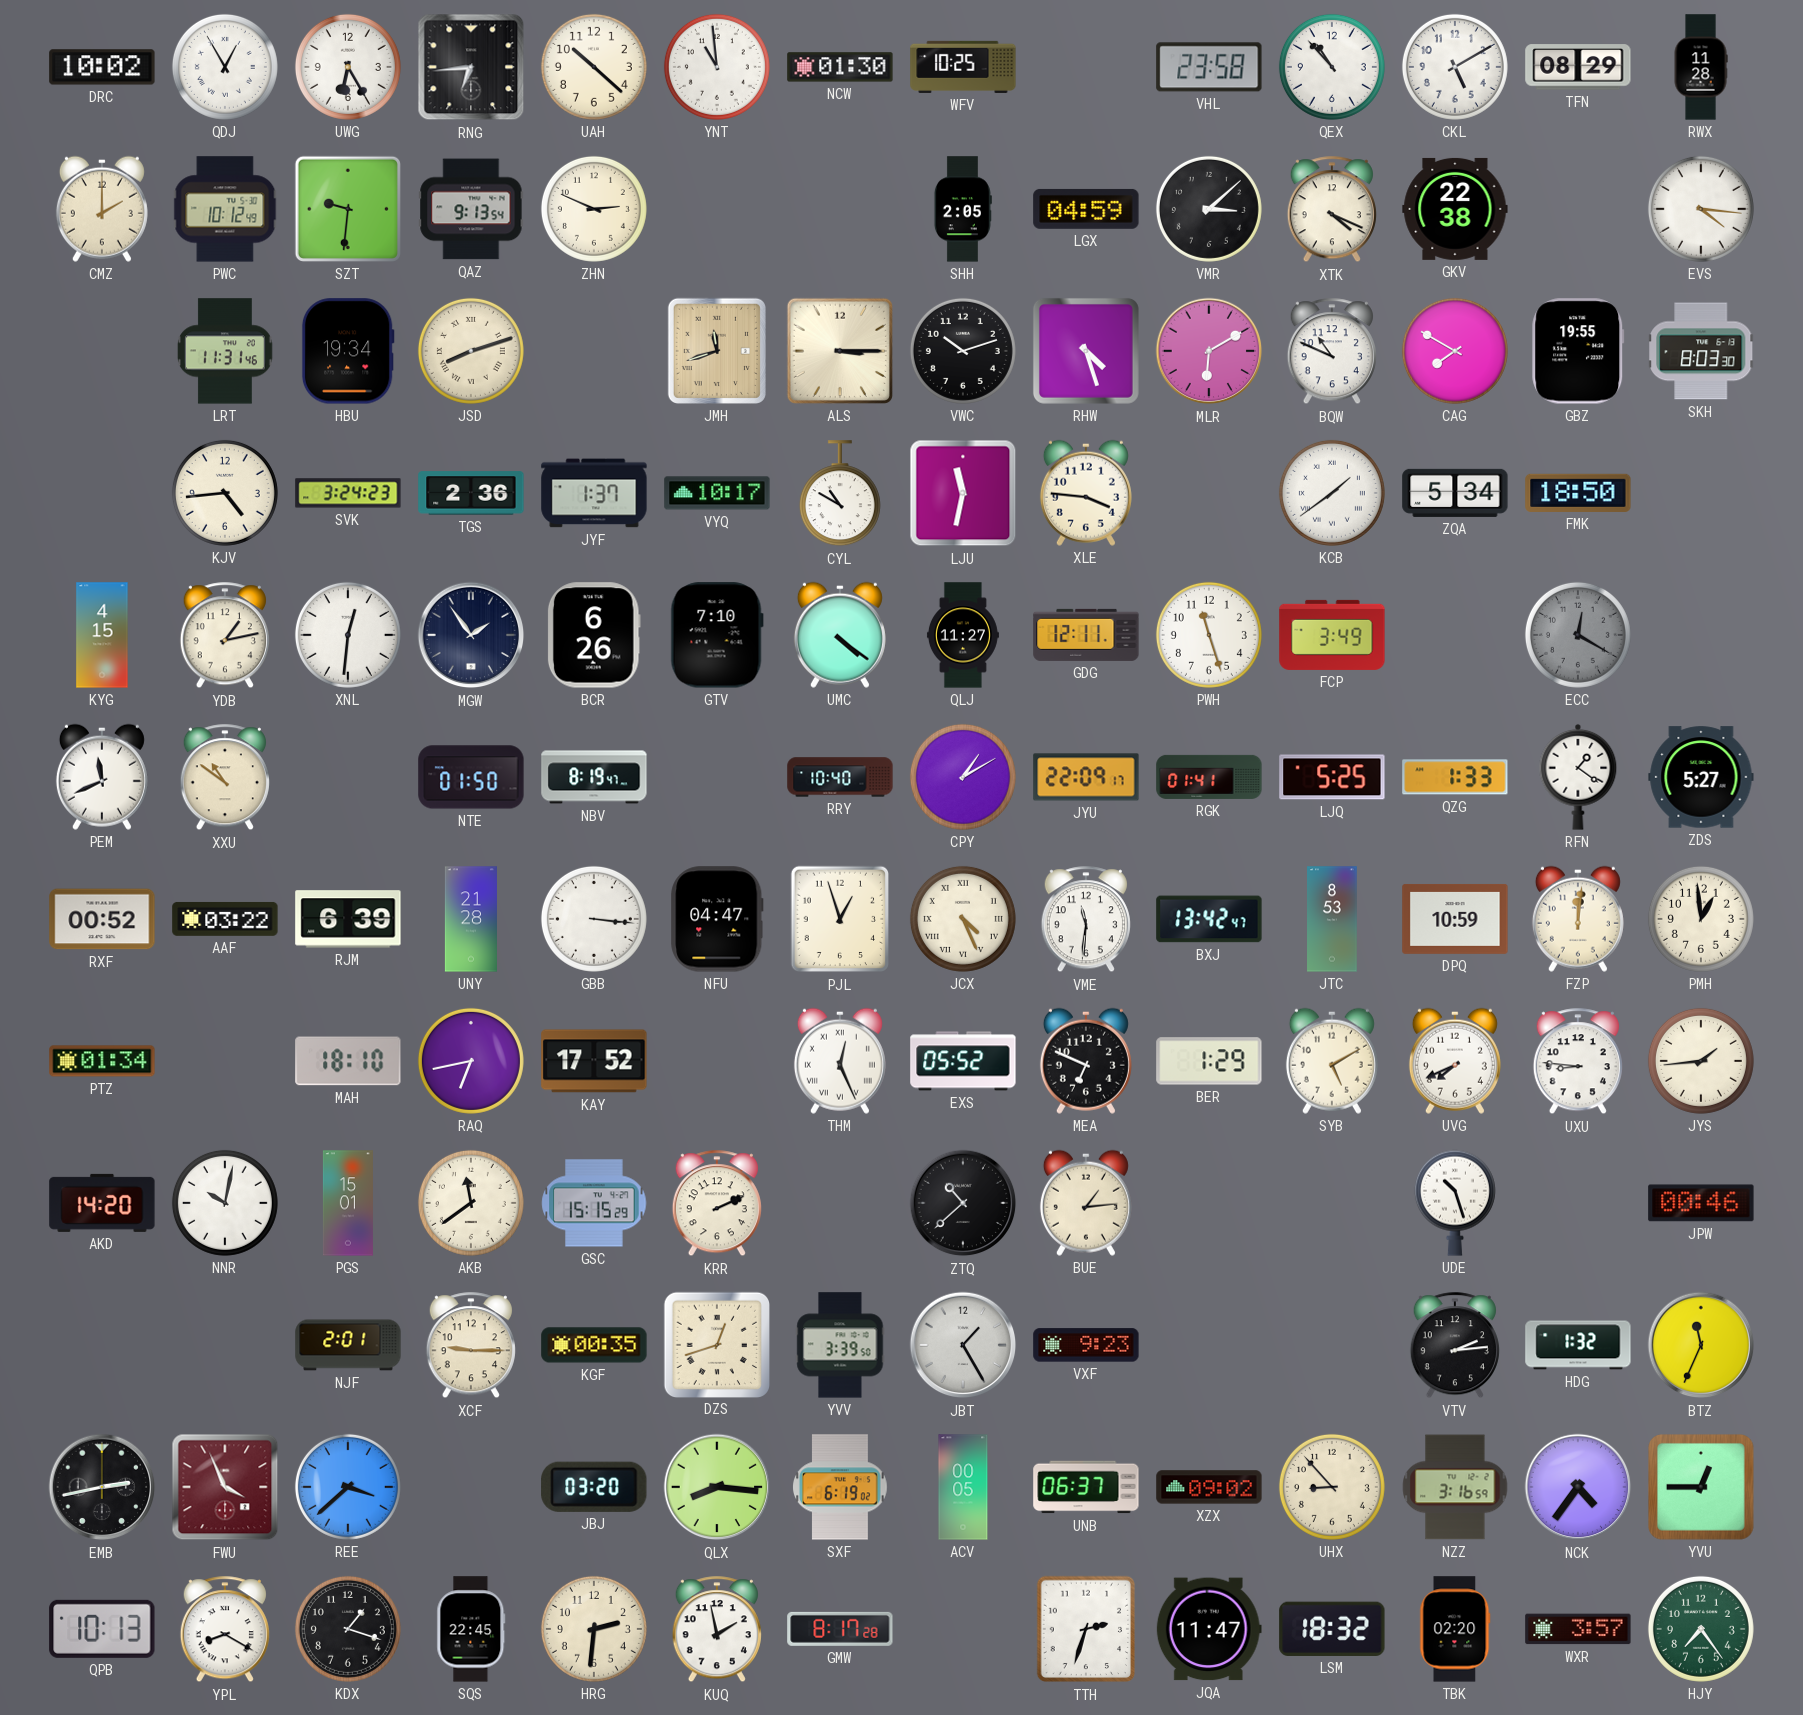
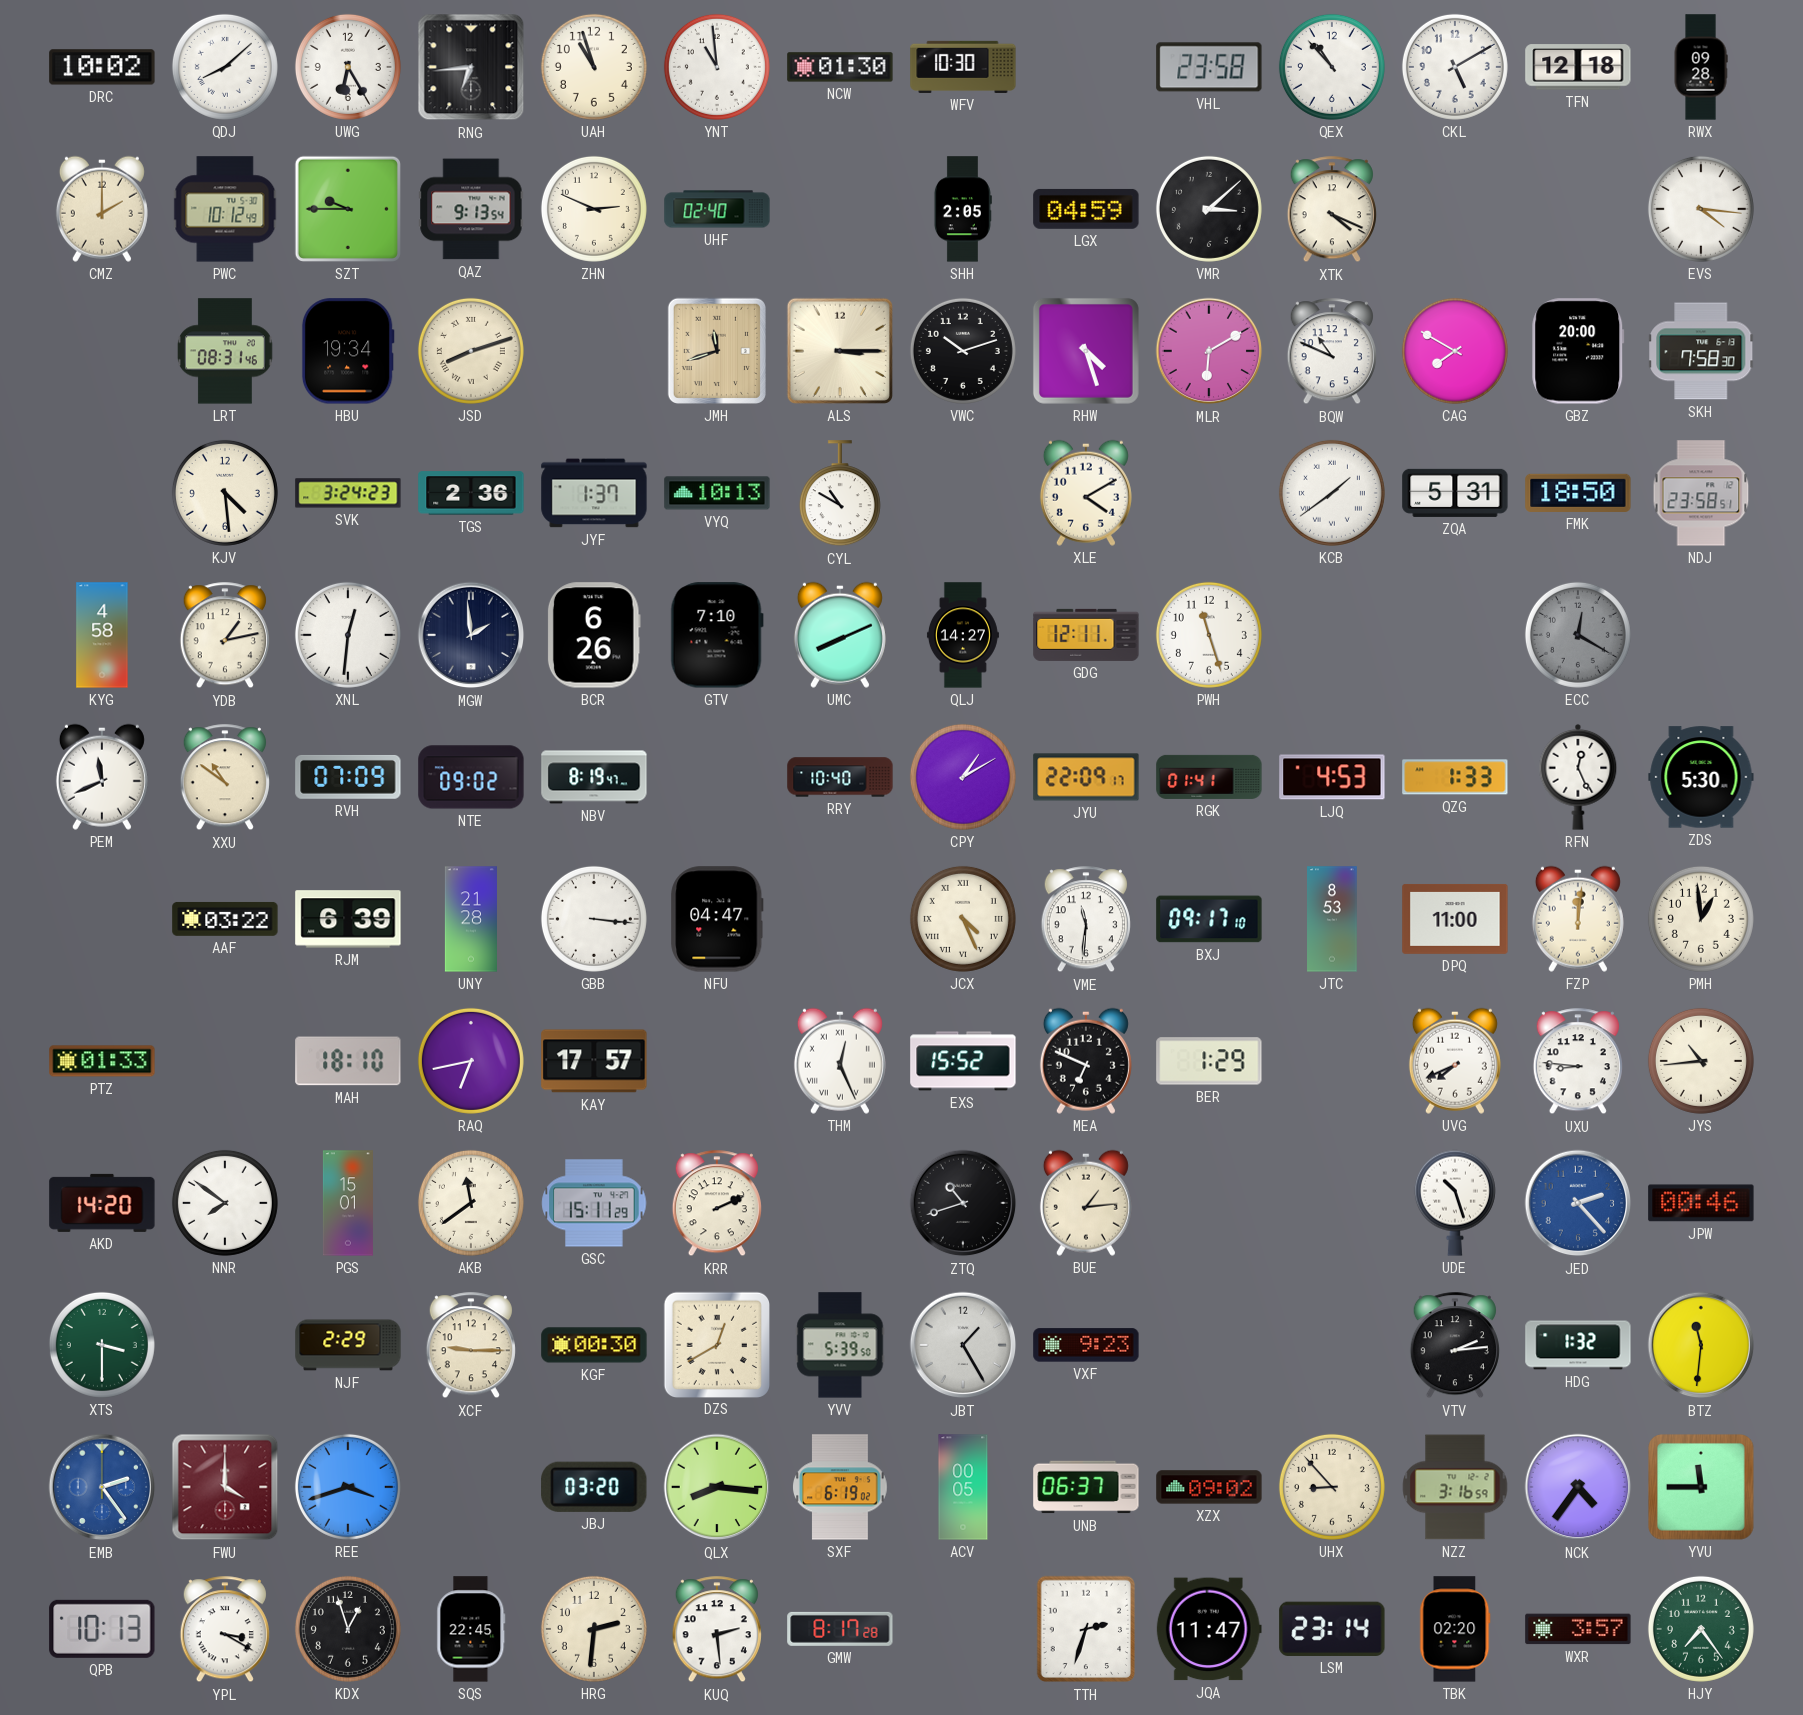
QDJ: 12:55 -> 8:08 (225, 67)
UAH: 10:22 -> 10:57 (594, 67)
WFV: 10:25 -> 10:30 (963, 67)
TFN: 08:29 -> 12:18 (1578, 67)
RWX: 11:28 -> 09:28 (1701, 67)
SZT: 9:31 -> 9:45 (348, 209)
UHF: none -> 02:40 (717, 209)
GKV: 22:38 -> none (1455, 209)
LRT: 11:31 -> 08:31 (225, 351)
GBZ: 19:55 -> 20:00 (1578, 351)
SKH: 8:03 -> 7:58 (1702, 351)
KJV: 4:44 -> 4:29 (225, 493)
VYQ: 10:17 -> 10:13 (717, 493)
LJU: 11:32 -> none (963, 493)
XLE: 3:46 -> 4:10 (1086, 493)
ZQA: 5:34 -> 5:31 (1455, 493)
NDJ: none -> 23:58 (1701, 493)
KYG: 4:15 -> 4:58 (102, 635)
MGW: 1:54 -> 1:59 (471, 635)
UMC: 4:21 -> 8:11 (840, 635)
QLJ: 11:27 -> 14:27 (963, 635)
FCP: 3:49 -> none (1332, 635)
RVH: none -> 07:09 (348, 777)
NTE: 01:50 -> 09:02 (471, 777)
LJQ: 5:25 -> 4:53 (1332, 777)
RFN: 1:21 -> 12:26 (1578, 777)
ZDS: 5:27 -> 5:30 (1701, 777)
RXF: 00:52 -> none (102, 919)
PJL: 12:57 -> none (839, 919)
BXJ: 13:42 -> 09:17 (1209, 919)
DPQ: 10:59 -> 11:00 (1455, 919)
PTZ: 01:34 -> 01:33 (102, 1061)
KAY: 17:52 -> 17:57 (594, 1061)
EXS: 05:52 -> 15:52 (963, 1061)
SYB: 5:10 -> none (1332, 1061)
JYS: 1:44 -> 10:44 (1701, 1061)
NNR: 10:02 -> 7:51 (225, 1203)
GSC: 15:15 -> 15:11 (594, 1203)
ZTQ: 10:38 -> 10:42 (963, 1203)
JED: none -> 2:23 (1578, 1203)
XTS: none -> 3:30 (102, 1345)
NJF: 2:01 -> 2:29 (348, 1345)
KGF: 00:35 -> 00:30 (594, 1345)
DZS: 12:42 -> 12:40 (716, 1344)
YVV: 3:39 -> 5:39 (840, 1345)
BTZ: 11:34 -> 11:31 (1701, 1345)
EMB: 2:43 -> 2:24 (102, 1487)
EMB dial: black -> blue (102, 1487)
FWU: 3:56 -> 4:00 (225, 1487)
REE: 3:38 -> 3:42 (348, 1487)
YVU: 12:45 -> 11:45 (1702, 1488)
YPL: 8:20 -> 3:20 (225, 1630)
KDX: 1:18 -> 12:57 (348, 1629)
KUQ: 1:58 -> 2:29 (717, 1630)
LSM: 18:32 -> 23:14 (1332, 1629)
